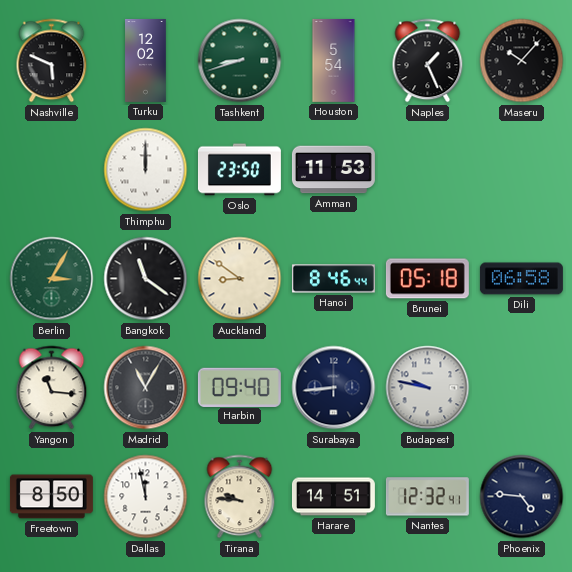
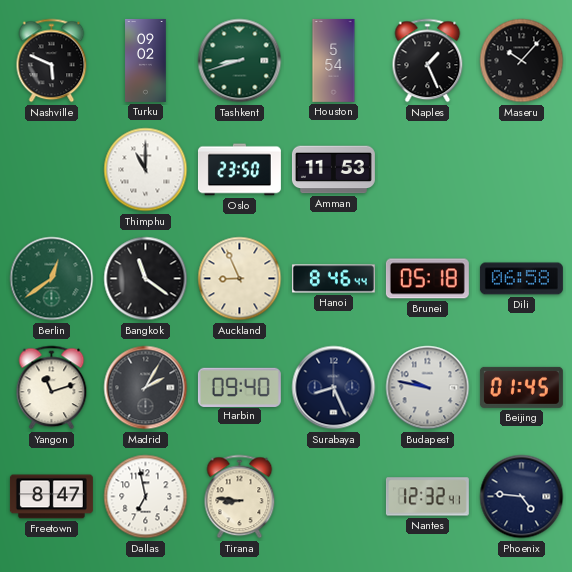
Turku: 12:02 -> 09:02 (146, 60)
Thimphu: 12:00 -> 11:00 (146, 170)
Berlin: 3:05 -> 12:39 (52, 279)
Auckland: 8:51 -> 8:56 (240, 279)
Yangon: 11:16 -> 11:12 (52, 388)
Madrid: 11:05 -> 2:05 (146, 388)
Surabaya: 8:44 -> 8:26 (334, 388)
Beijing: none -> 01:45 (521, 387)
Freetown: 8:50 -> 8:47 (51, 497)
Dallas: 11:58 -> 6:58 (146, 497)
Tirana: 9:46 -> 8:46 (240, 497)
Harare: 14:51 -> none (333, 497)
